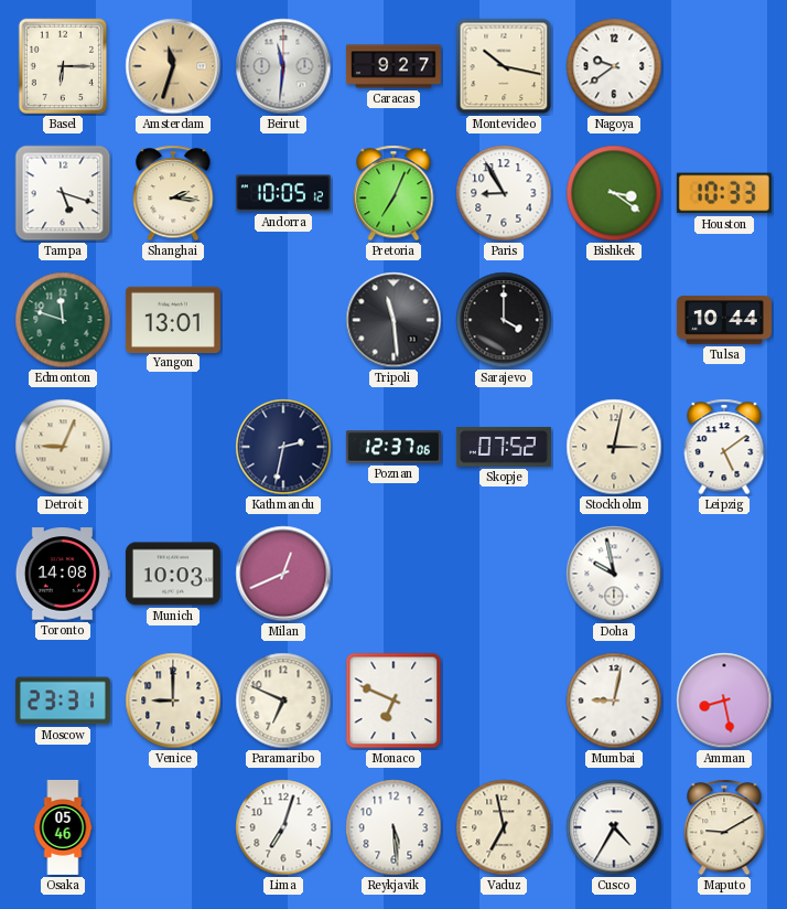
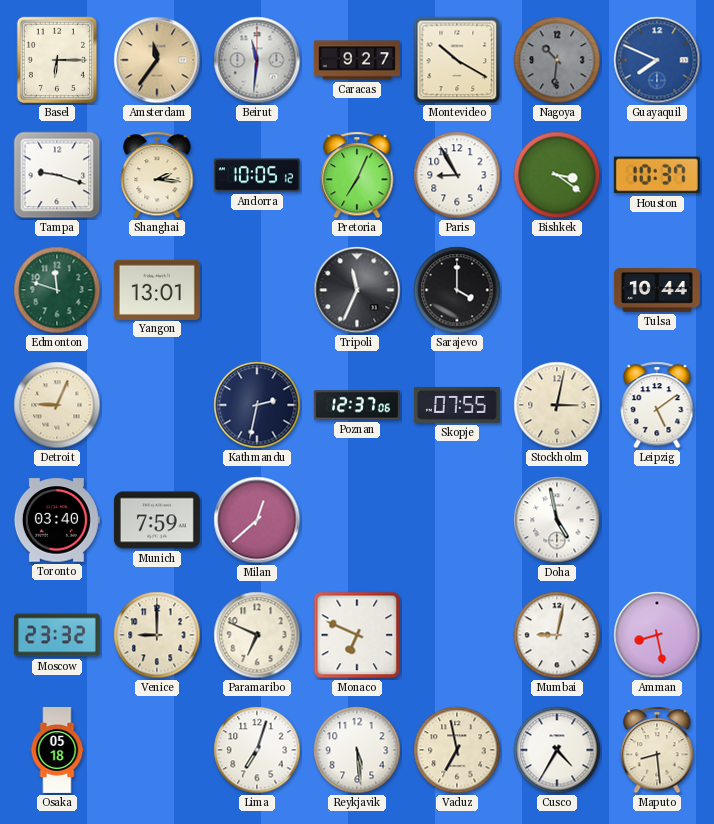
Amsterdam: 11:33 -> 11:36 (157, 60)
Montevideo: 10:17 -> 10:20 (457, 60)
Nagoya: 9:39 -> 10:31 (557, 60)
Nagoya dial: white -> grey (557, 60)
Guayaquil: none -> 7:49 (657, 60)
Tampa: 5:18 -> 9:18 (57, 175)
Houston: 10:33 -> 10:37 (657, 175)
Tripoli: 11:29 -> 11:34 (357, 290)
Skopje: 07:52 -> 07:55 (457, 405)
Toronto: 14:08 -> 03:40 (57, 520)
Munich: 10:03 -> 7:59 (157, 520)
Milan: 12:41 -> 12:38 (257, 520)
Doha: 9:58 -> 4:58 (557, 520)
Moscow: 23:31 -> 23:32 (57, 635)
Osaka: 05:46 -> 05:18 (57, 750)
Maputo: 9:10 -> 8:29 (657, 750)
